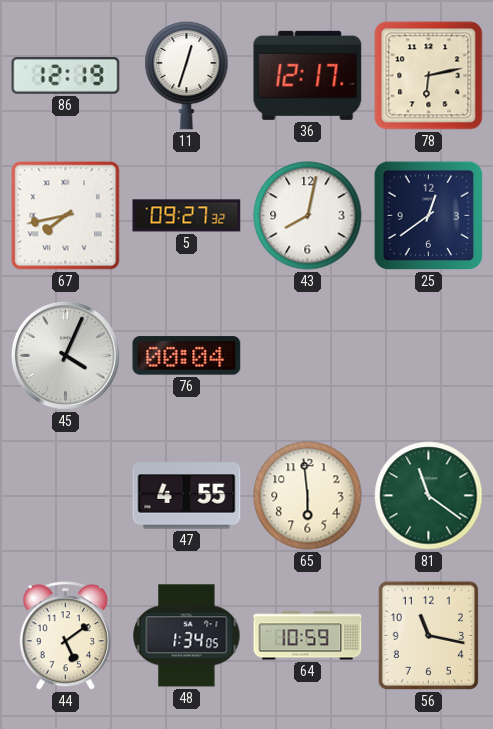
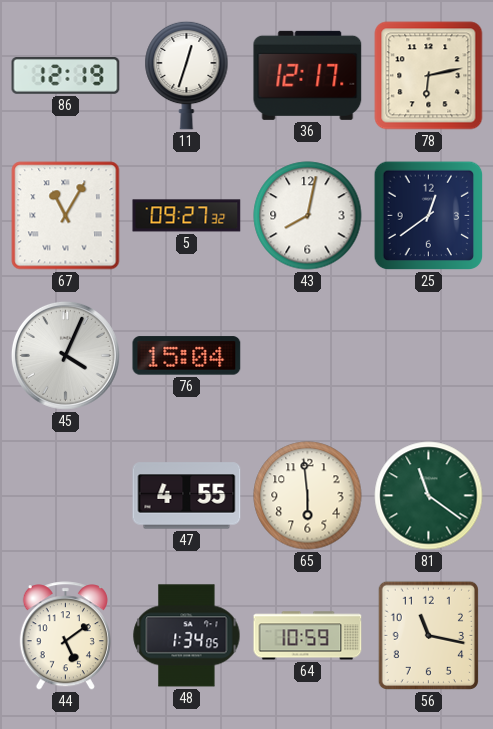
67: 7:43 -> 11:05 (66, 216)
76: 00:04 -> 15:04 (187, 356)
